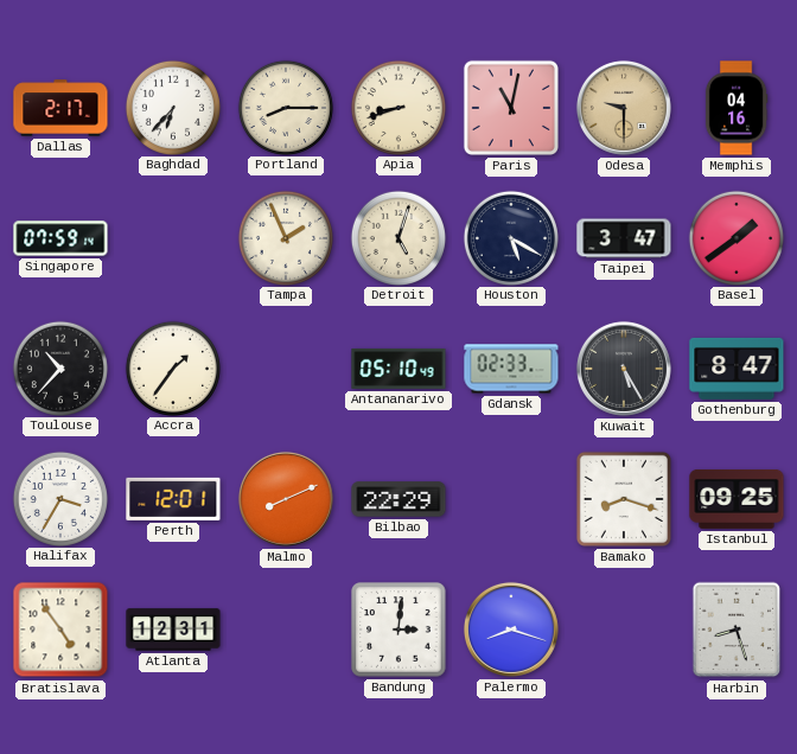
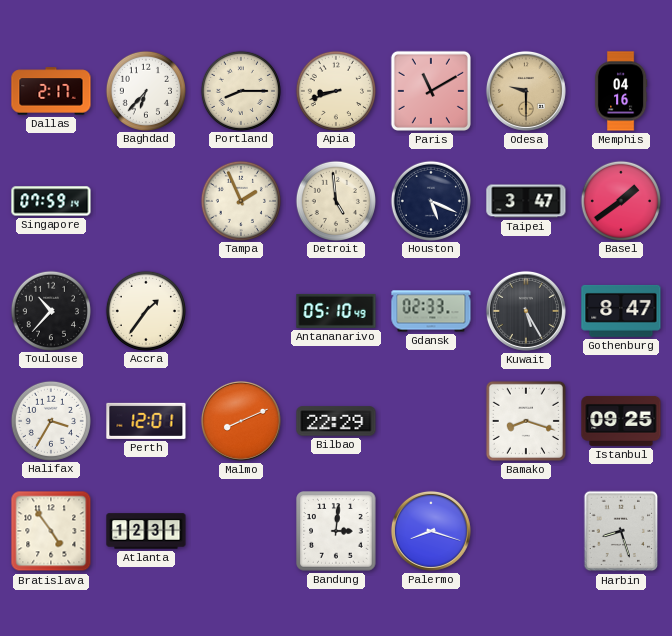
Paris: 11:02 -> 11:10 (431, 91)
Detroit: 5:03 -> 4:59 (335, 200)
Houston: 5:20 -> 5:19 (430, 200)
